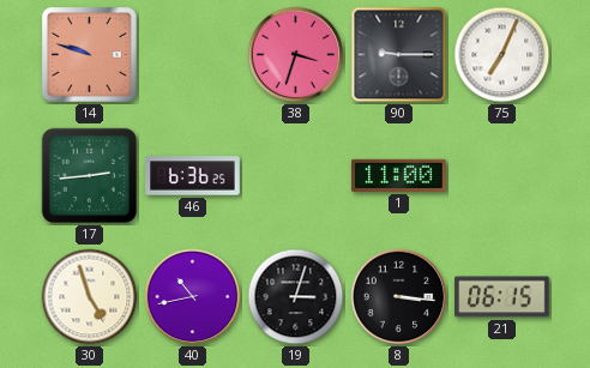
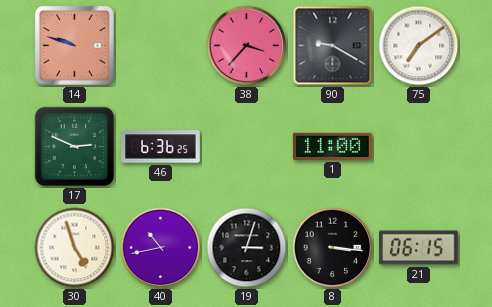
38: 3:33 -> 3:37 (247, 46)
90: 9:15 -> 9:20 (333, 46)
75: 7:04 -> 7:09 (419, 46)
17: 2:44 -> 2:49 (75, 147)
